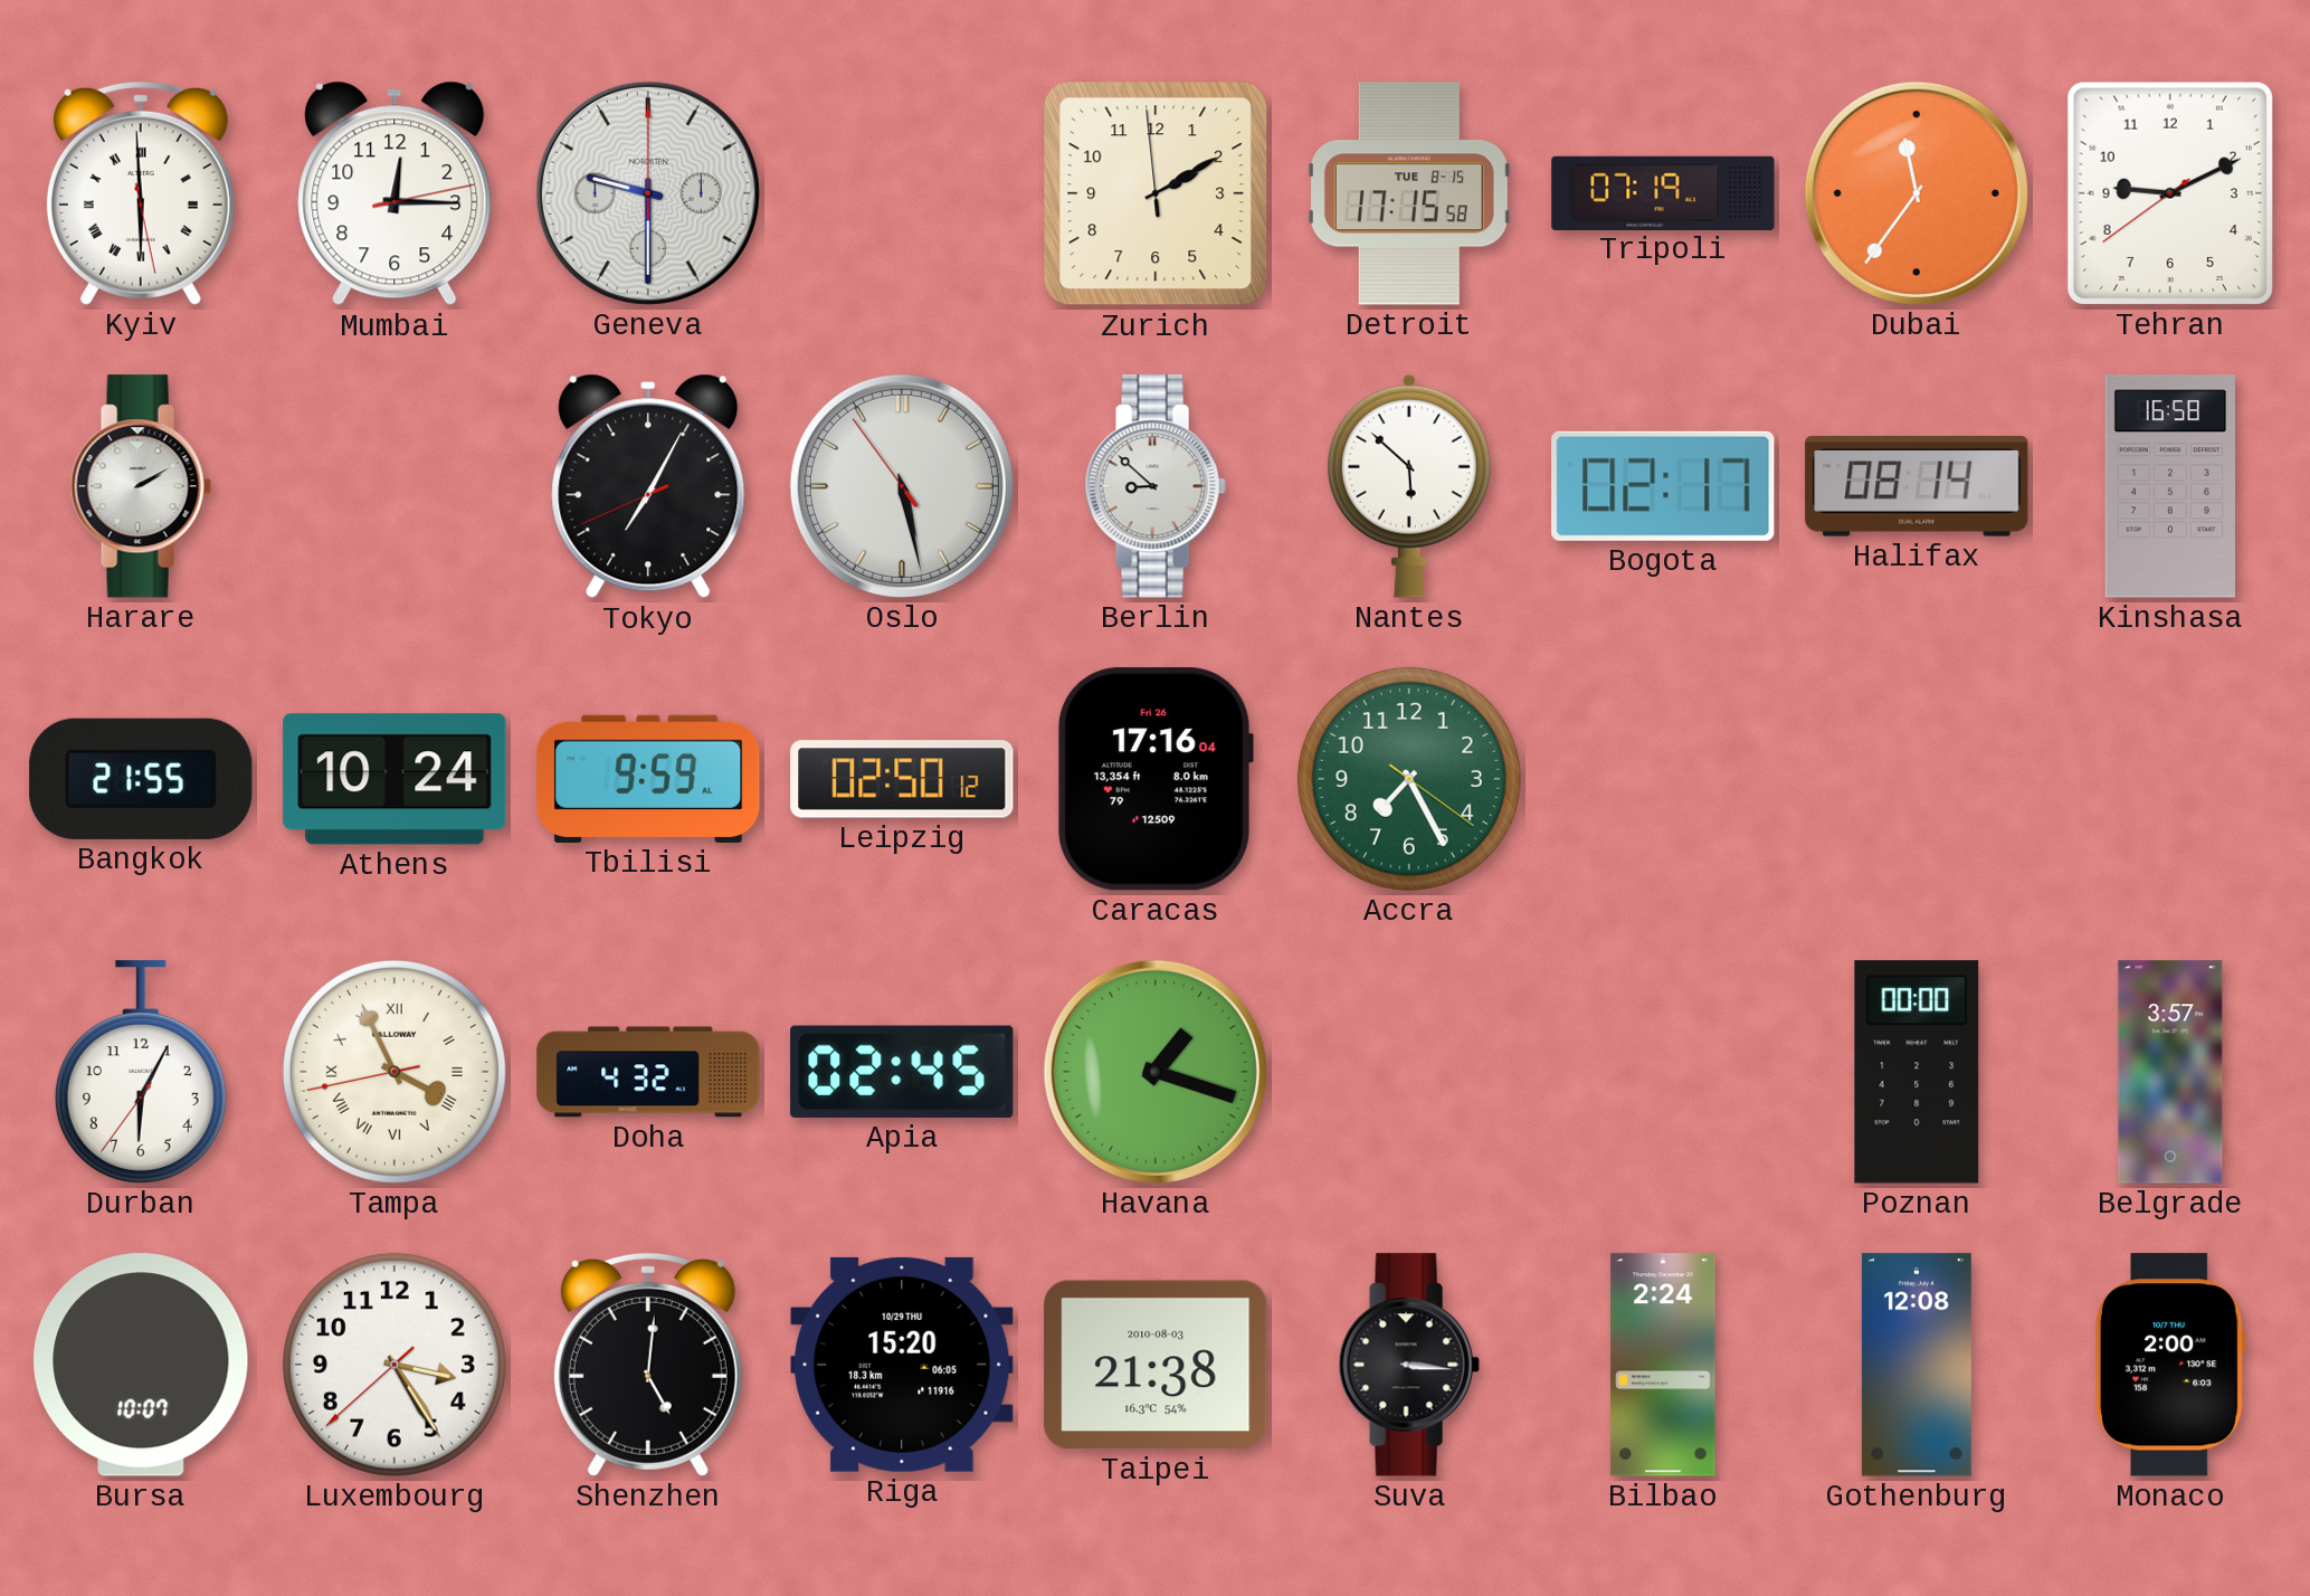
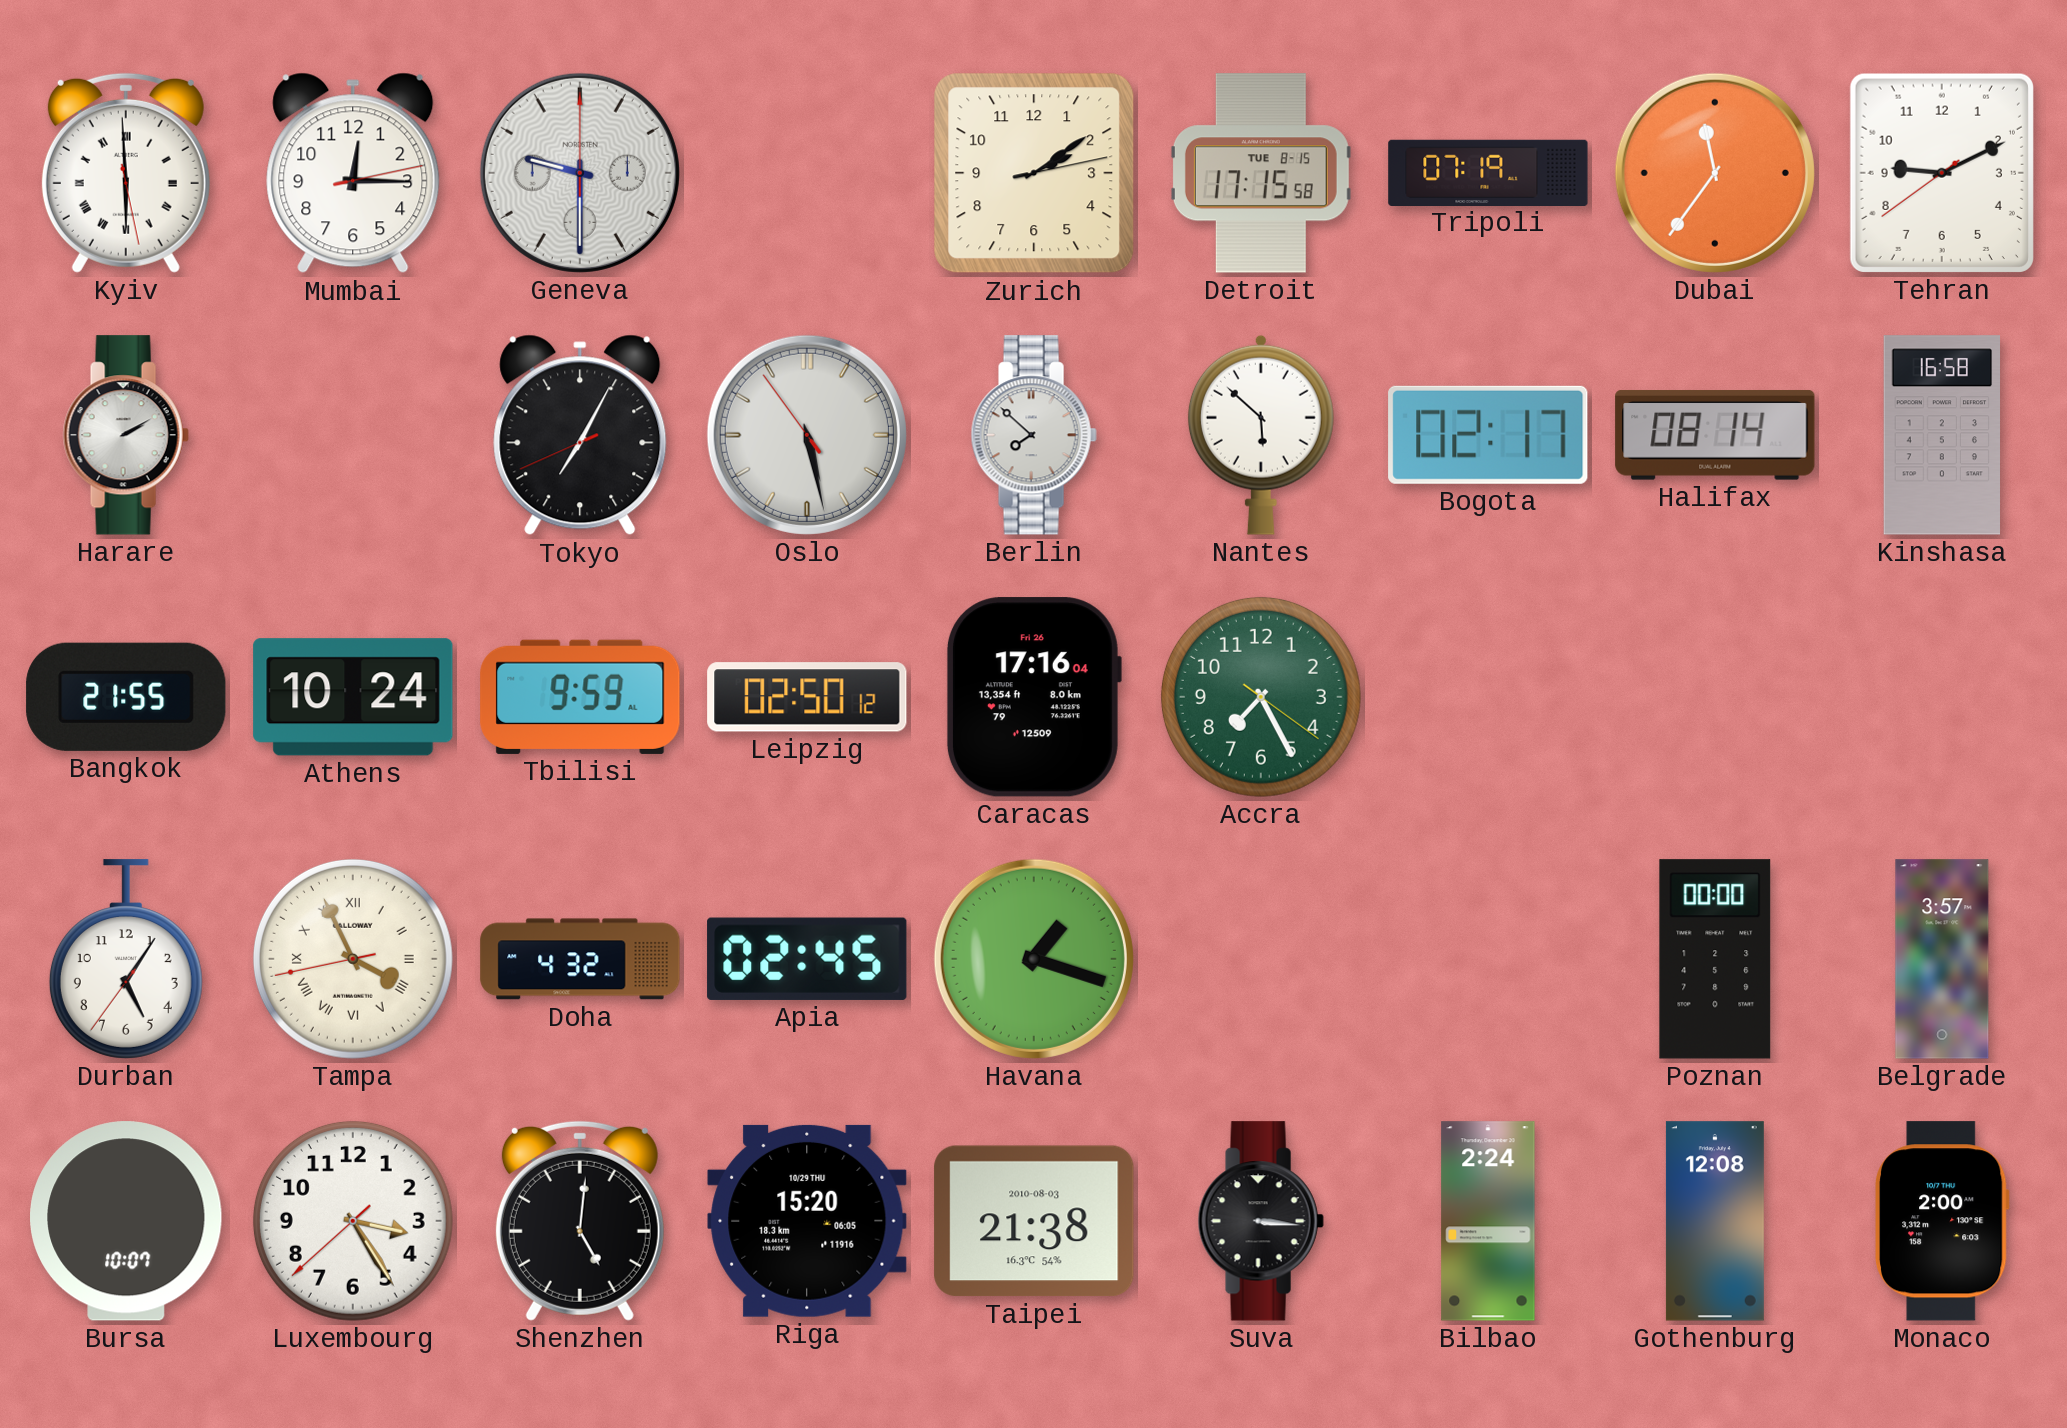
Zurich: 2:09:59 -> 2:09:13 (1034, 173)
Berlin: 8:52 -> 7:52 (1034, 435)
Durban: 6:04 -> 5:05 (126, 959)
